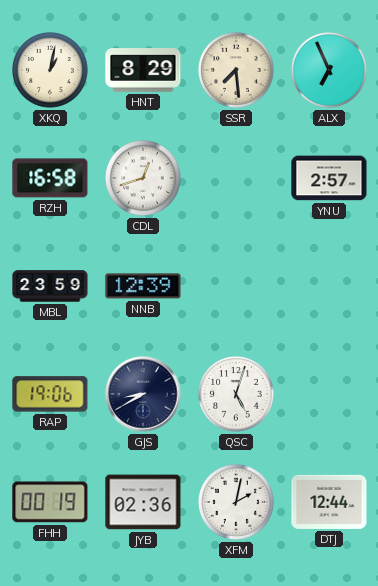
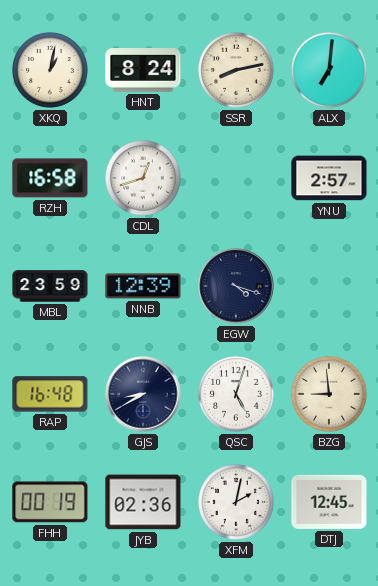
HNT: 8:29 -> 8:24 (143, 70)
SSR: 7:29 -> 8:13 (237, 71)
ALX: 6:56 -> 7:01 (330, 71)
EGW: none -> 4:18 (236, 286)
RAP: 19:06 -> 16:48 (50, 394)
BZG: none -> 8:59 (330, 395)
DTJ: 12:44 -> 12:45 (329, 502)
